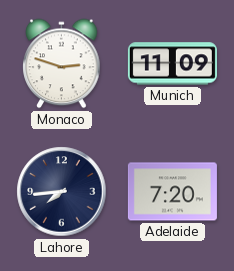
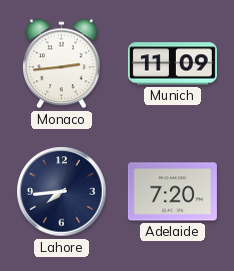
Monaco: 2:48 -> 2:44 (62, 64)
